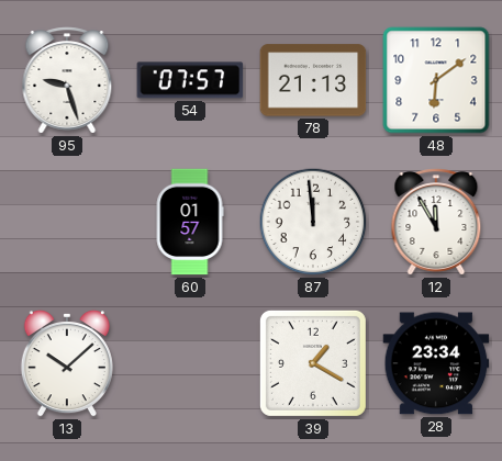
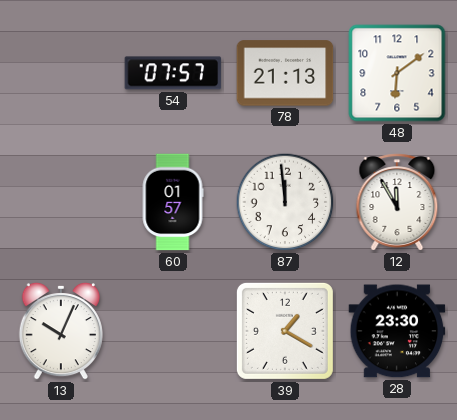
95: 9:27 -> none (67, 80)
13: 10:08 -> 10:04 (61, 331)
28: 23:34 -> 23:30 (397, 331)
